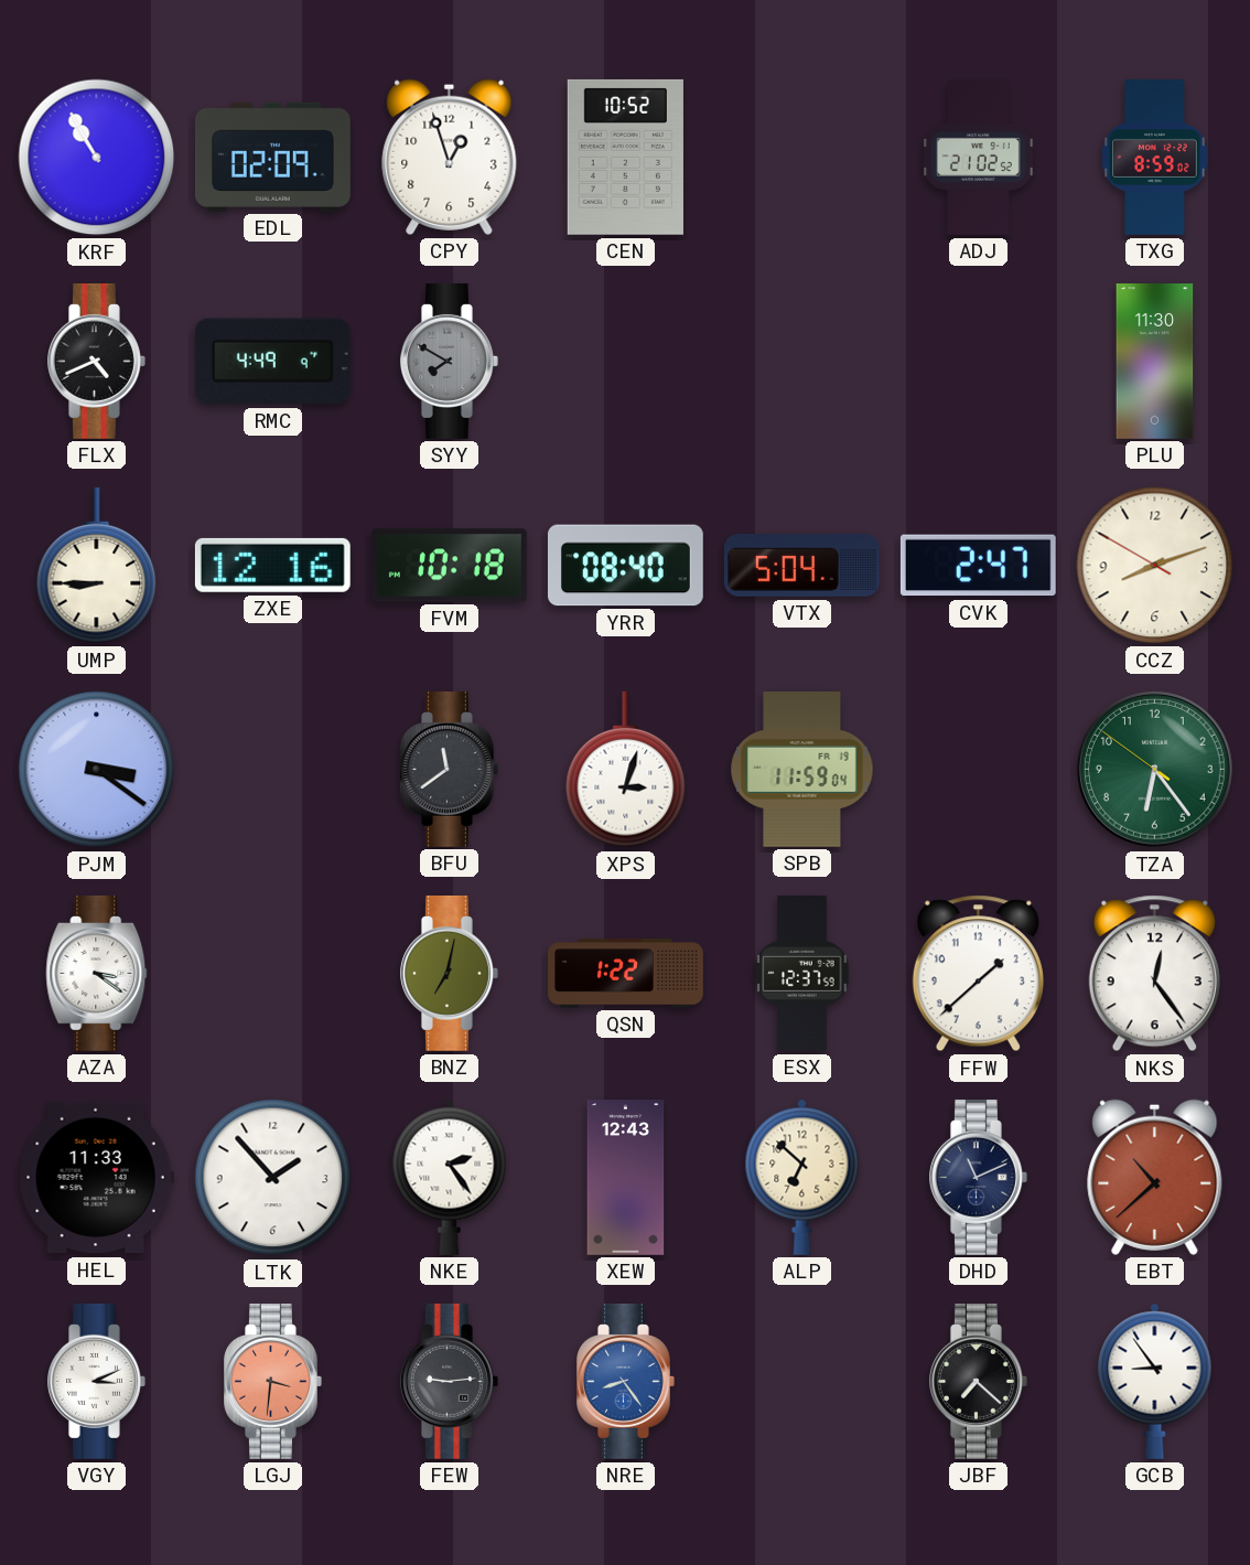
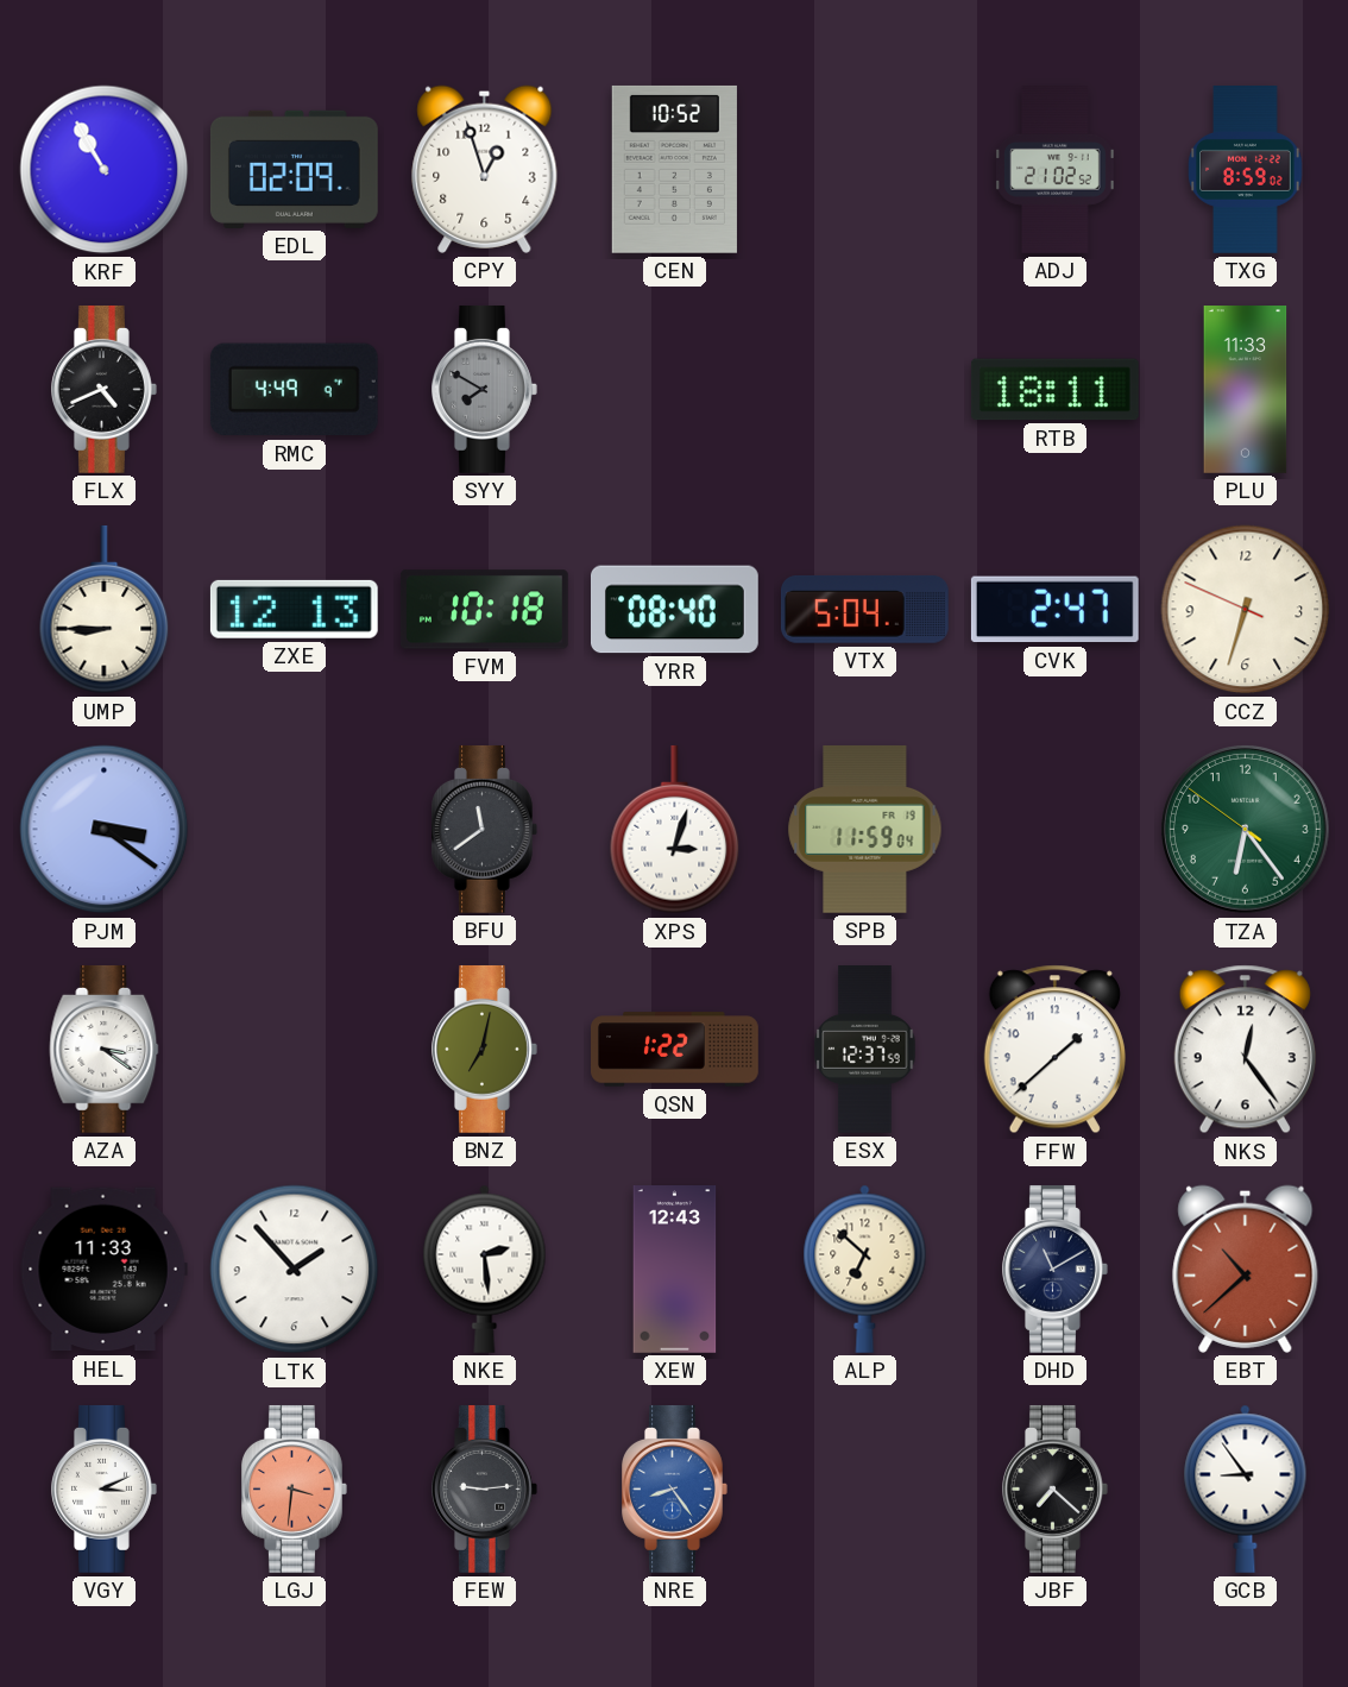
RTB: none -> 18:11 (1054, 390)
PLU: 11:30 -> 11:33 (1246, 390)
ZXE: 12:16 -> 12:13 (294, 609)
CCZ: 8:11 -> 6:32 (1246, 610)
NKE: 2:24 -> 2:29 (485, 1269)
DHD: 11:11 -> 11:10 (1056, 1269)
